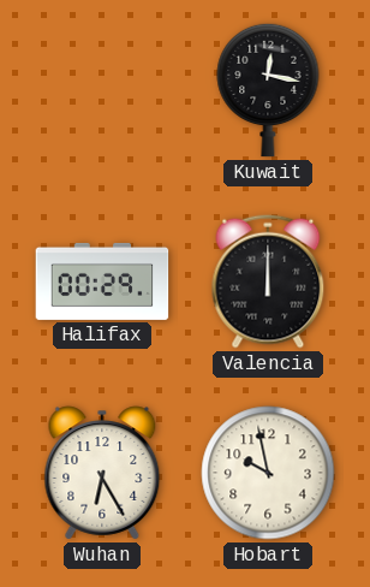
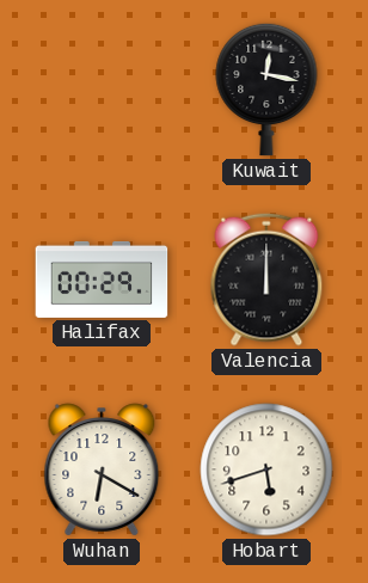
Wuhan: 6:25 -> 6:20 (102, 470)
Hobart: 9:58 -> 5:42 (266, 470)
